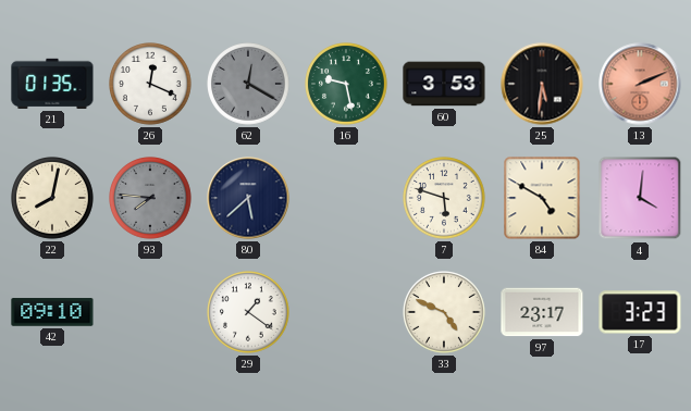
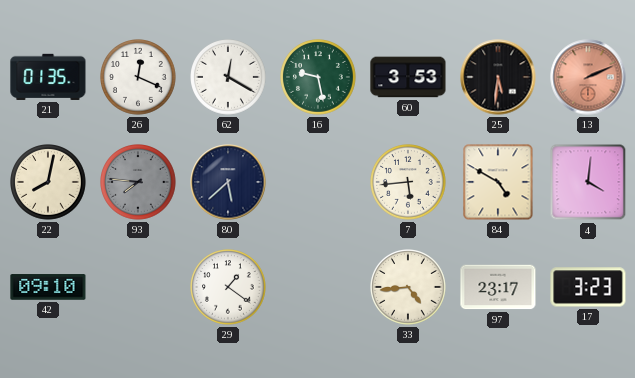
62 dial: grey -> white (229, 78)
7: 5:48 -> 5:44 (409, 183)
33: 4:49 -> 4:44 (409, 288)
